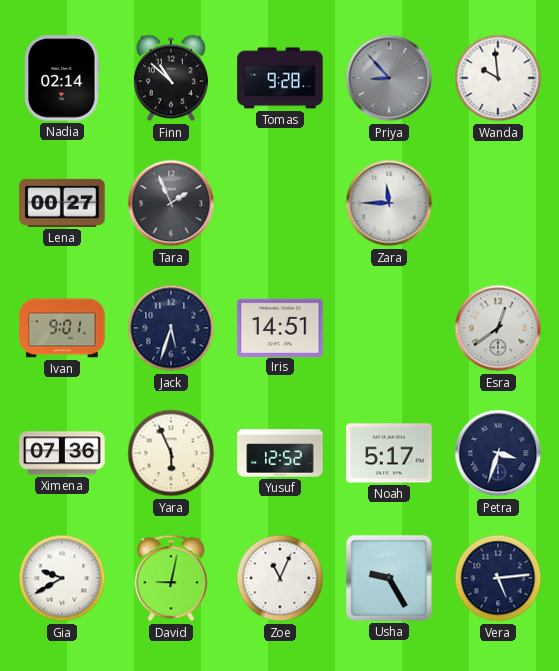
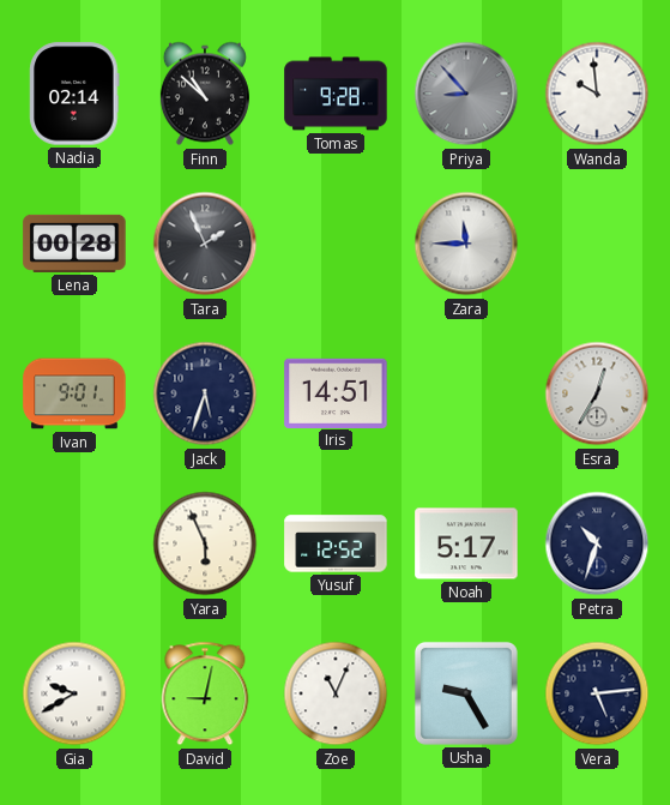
Lena: 00:27 -> 00:28 (74, 244)
Esra: 12:39 -> 12:35 (597, 394)
Ximena: 07:36 -> none (62, 453)
Petra: 3:33 -> 10:33 (597, 543)
